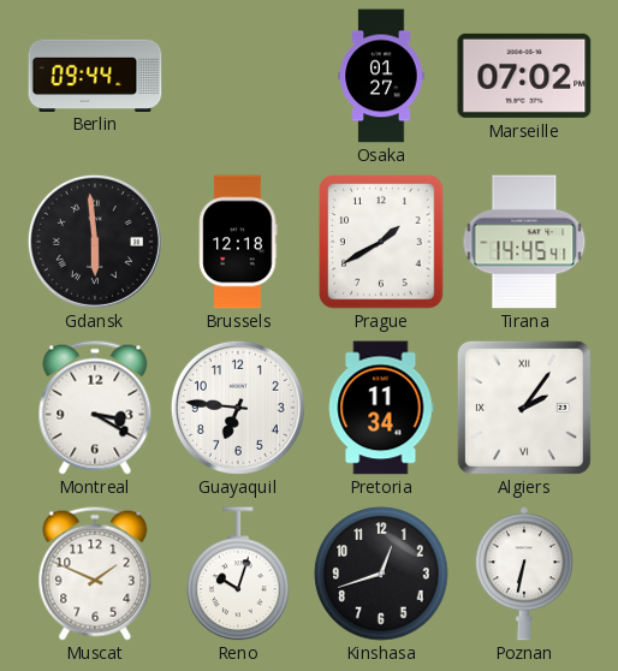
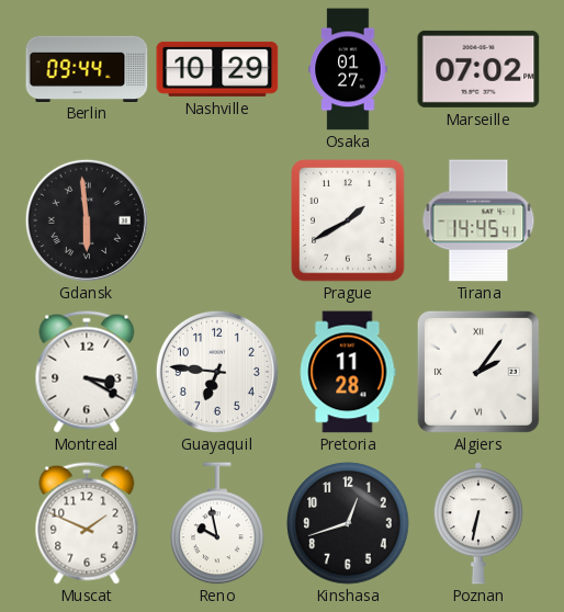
Nashville: none -> 10:29 (217, 69)
Brussels: 12:18 -> none (238, 242)
Pretoria: 11:34 -> 11:28 (348, 372)
Reno: 10:03 -> 9:58 (217, 523)
